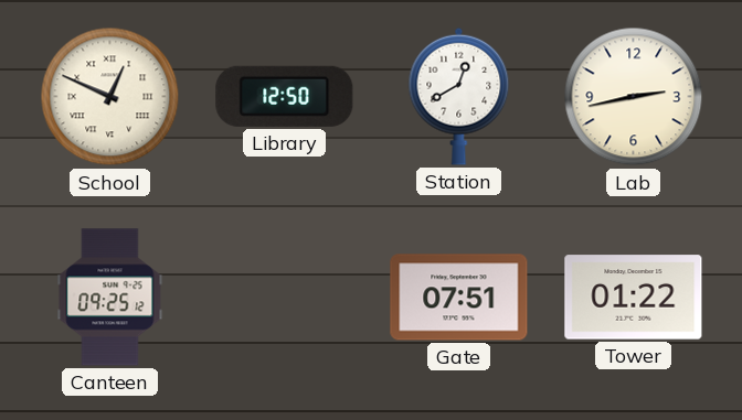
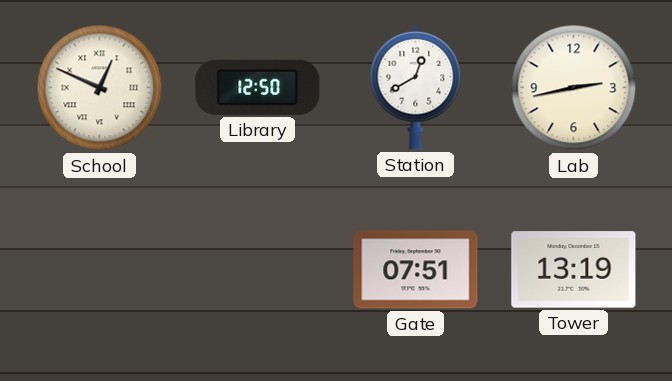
Canteen: 09:25 -> none (110, 298)
Tower: 01:22 -> 13:19 (574, 270)
